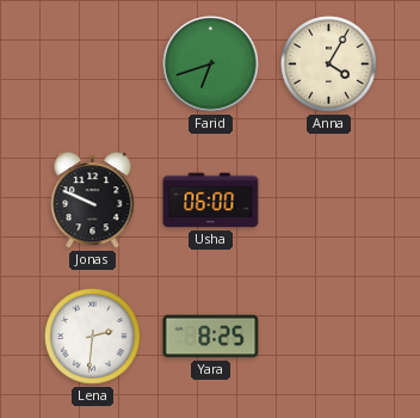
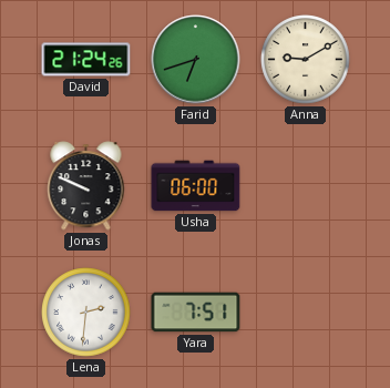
David: none -> 21:24 (86, 60)
Anna: 4:05 -> 9:10 (306, 60)
Yara: 8:25 -> 7:51 (196, 313)
